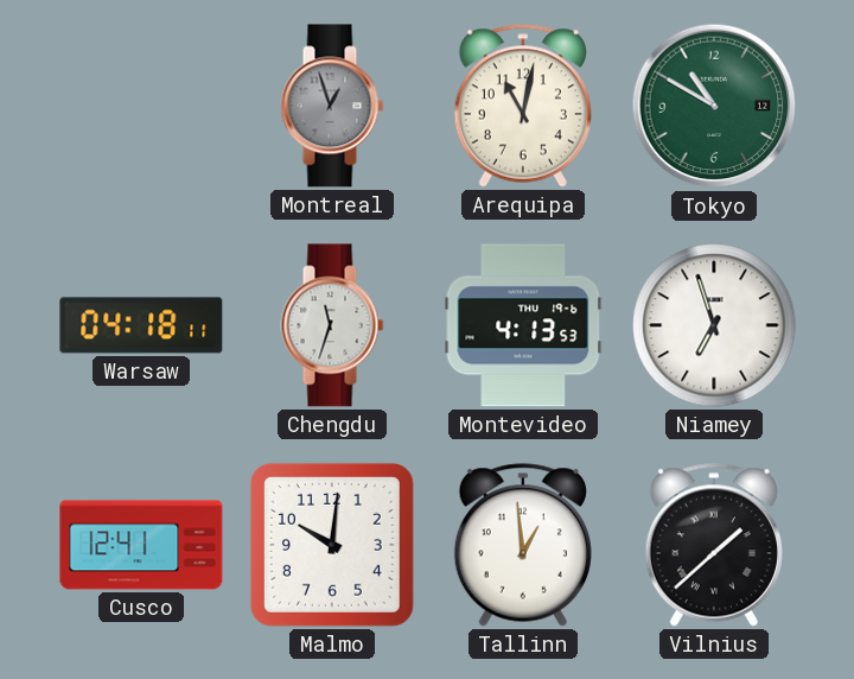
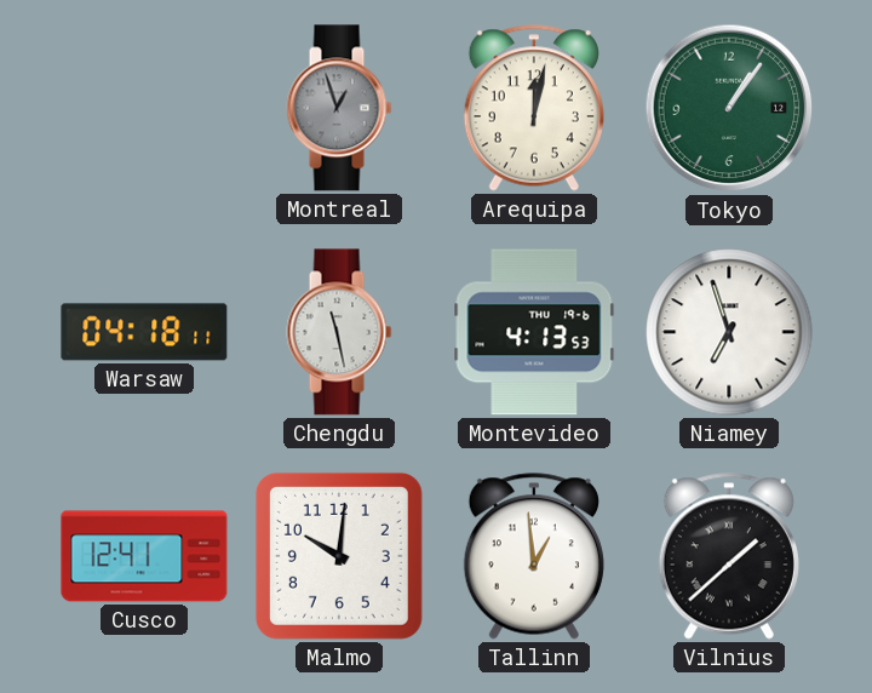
Arequipa: 11:02 -> 12:02 (534, 108)
Tokyo: 10:50 -> 1:06 (729, 108)
Chengdu: 11:33 -> 11:28 (339, 332)
